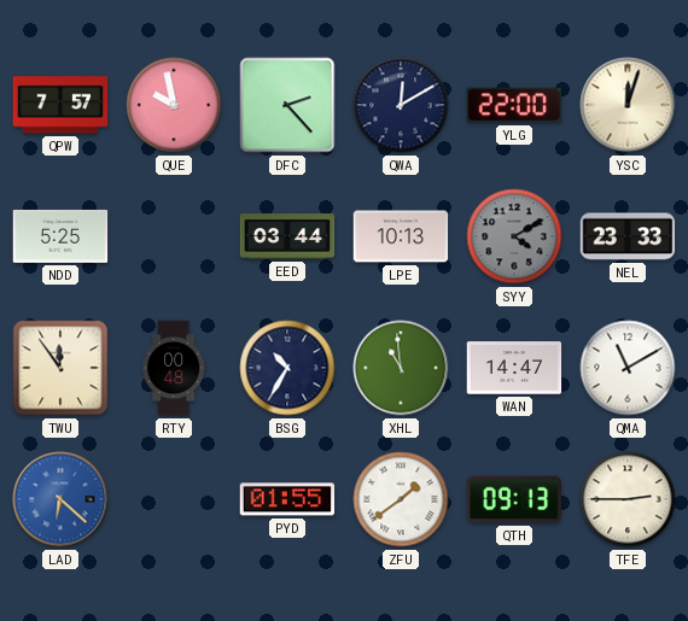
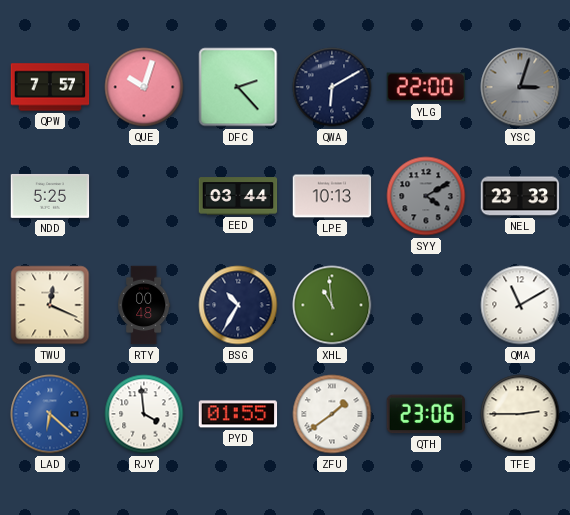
QUE: 9:58 -> 10:03 (144, 87)
QWA: 12:10 -> 6:10 (332, 87)
YSC: 12:03 -> 3:03 (520, 87)
YSC dial: cream -> grey (520, 87)
TWU: 11:54 -> 12:19 (50, 305)
WAN: 14:47 -> none (514, 368)
RJY: none -> 3:59 (144, 414)
QTH: 09:13 -> 23:06 (425, 414)
